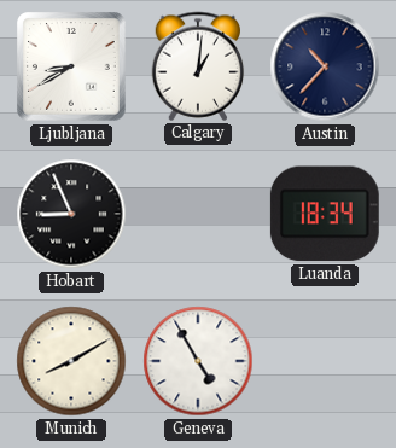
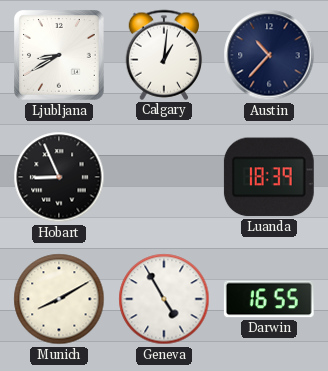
Luanda: 18:34 -> 18:39 (269, 177)
Darwin: none -> 16:55 (269, 299)
